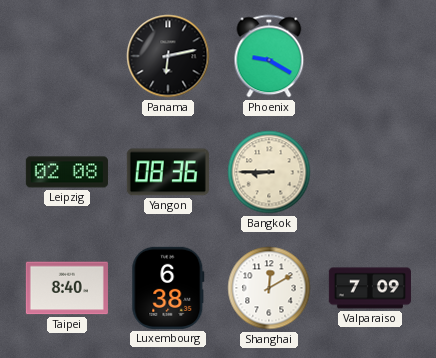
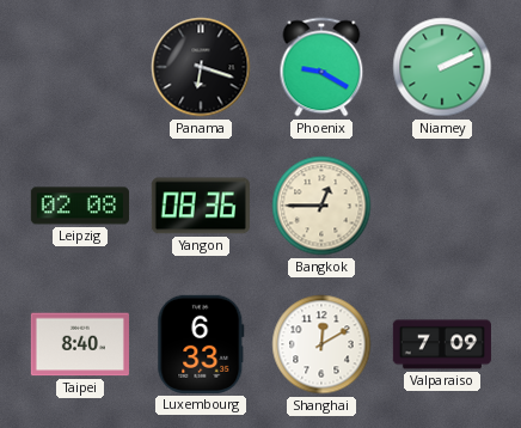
Panama: 6:13 -> 6:18 (201, 67)
Niamey: none -> 2:11 (442, 67)
Bangkok: 8:45 -> 12:45 (321, 206)
Luxembourg: 6:38 -> 6:33 (201, 344)
